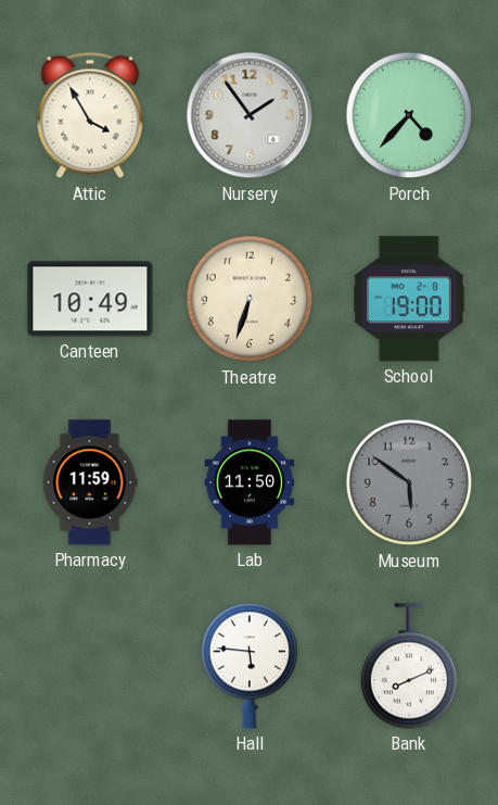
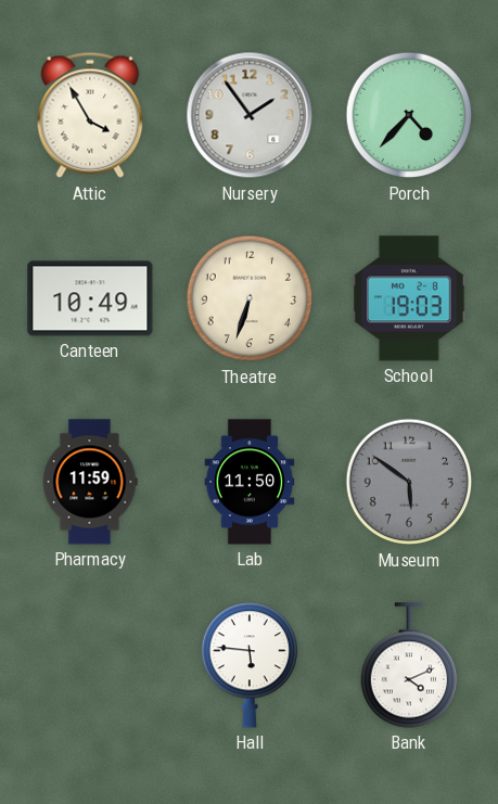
School: 19:00 -> 19:03 (409, 298)
Bank: 8:11 -> 4:11 (408, 665)
